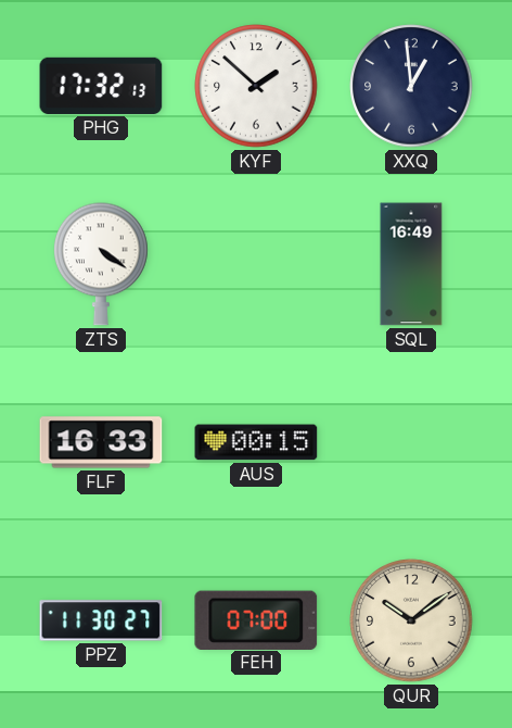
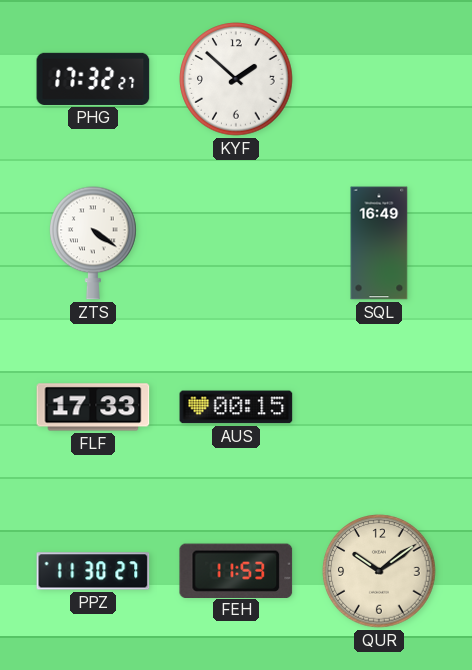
PHG: 17:32:13 -> 17:32:27 (93, 79)
XXQ: 12:59 -> none (411, 86)
FLF: 16:33 -> 17:33 (93, 407)
FEH: 07:00 -> 11:53 (236, 570)
